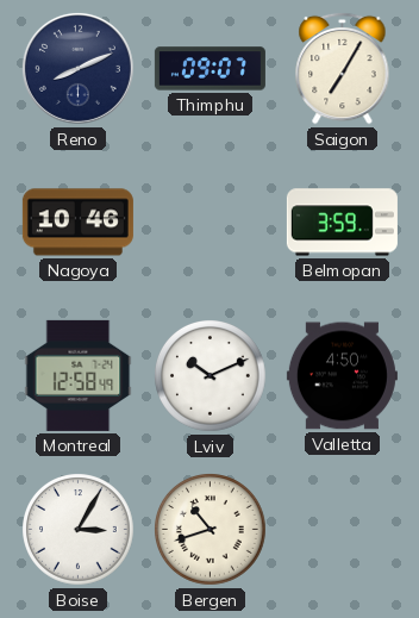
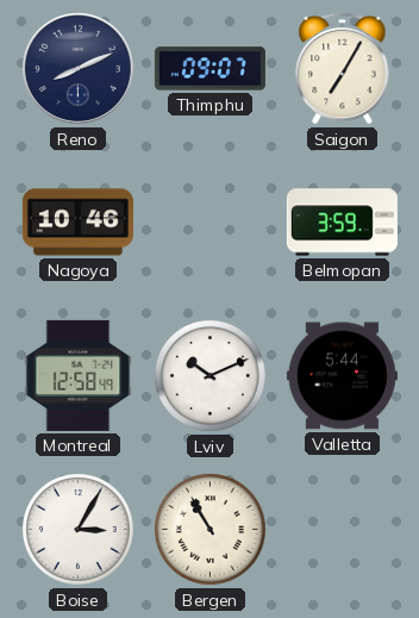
Valletta: 4:50 -> 5:44 (342, 376)
Bergen: 10:42 -> 10:55 (211, 530)
